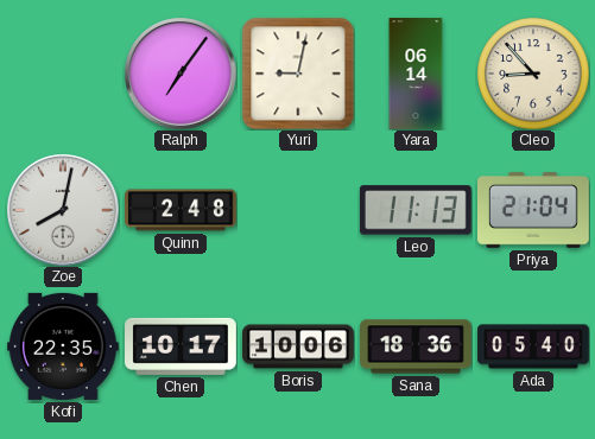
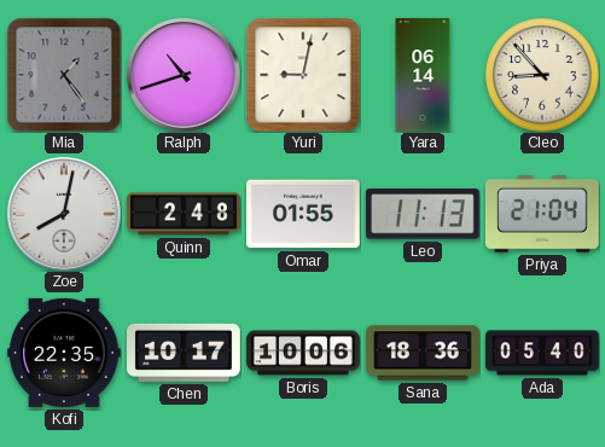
Mia: none -> 1:24 (64, 75)
Ralph: 7:06 -> 10:42 (184, 75)
Omar: none -> 01:55 (304, 214)
